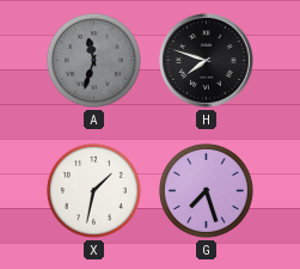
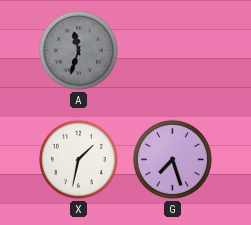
H: 7:48 -> none (207, 61)
